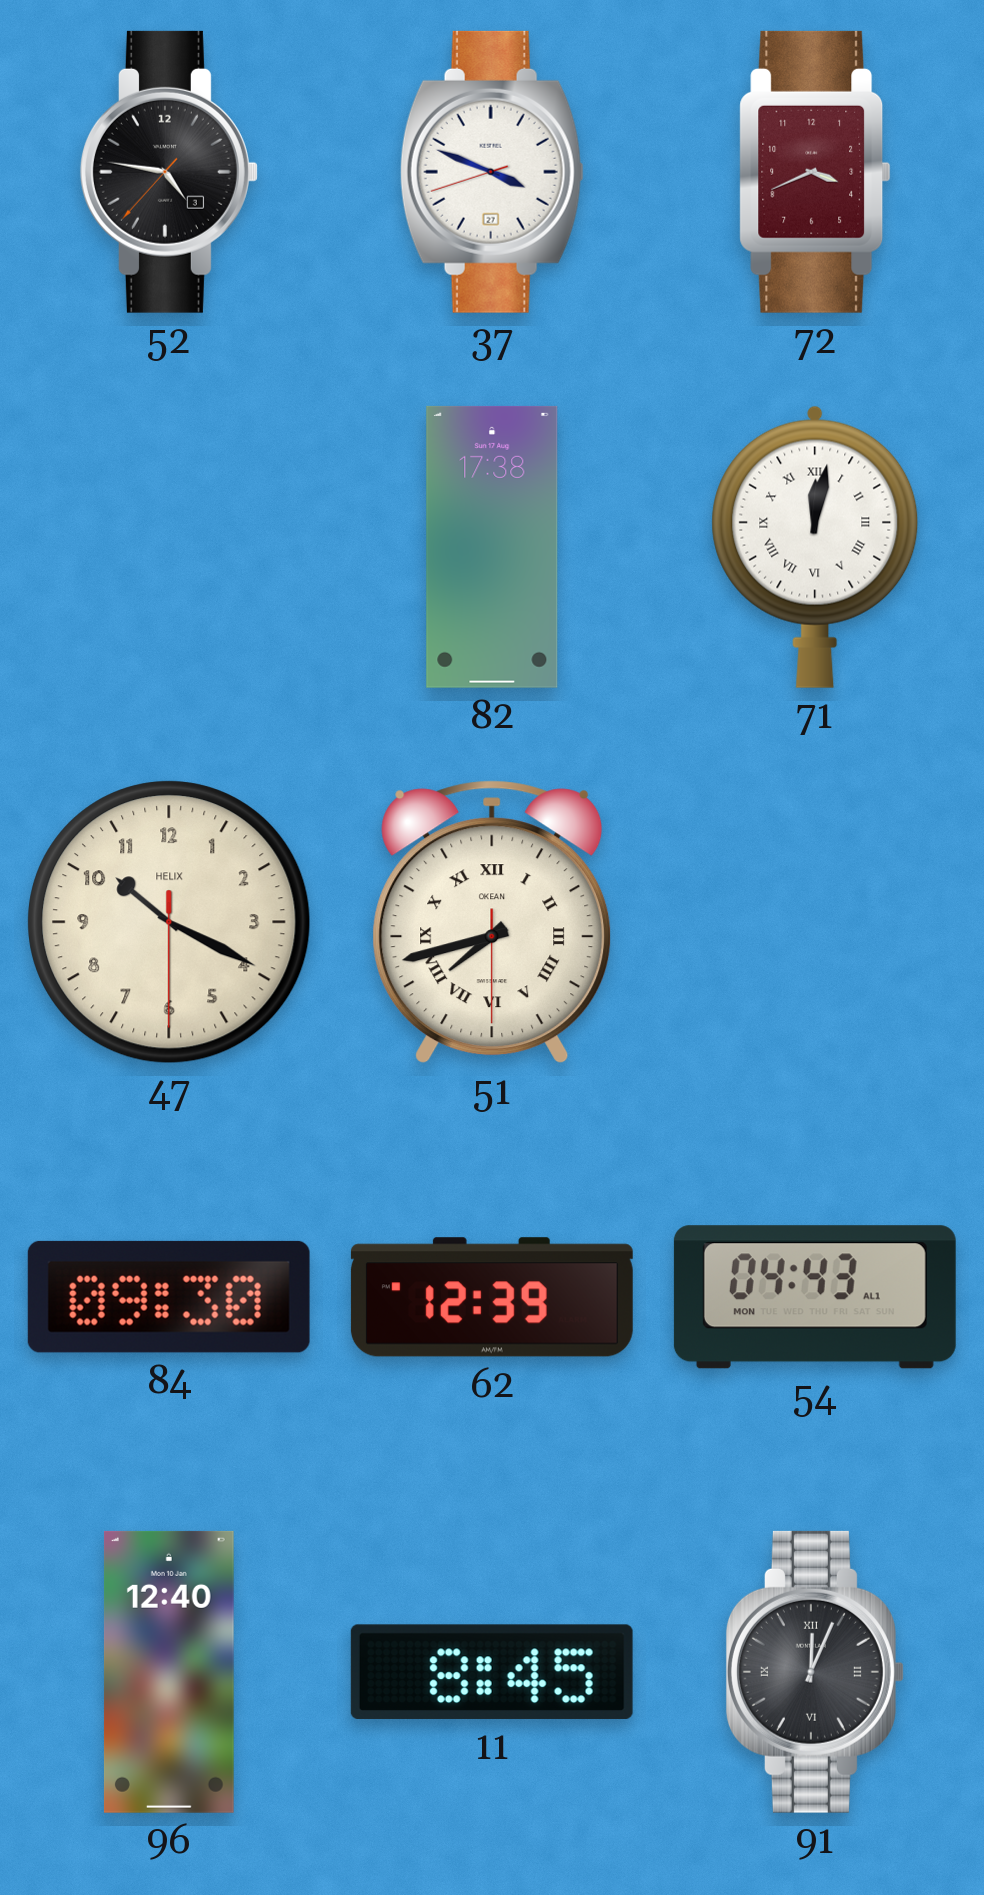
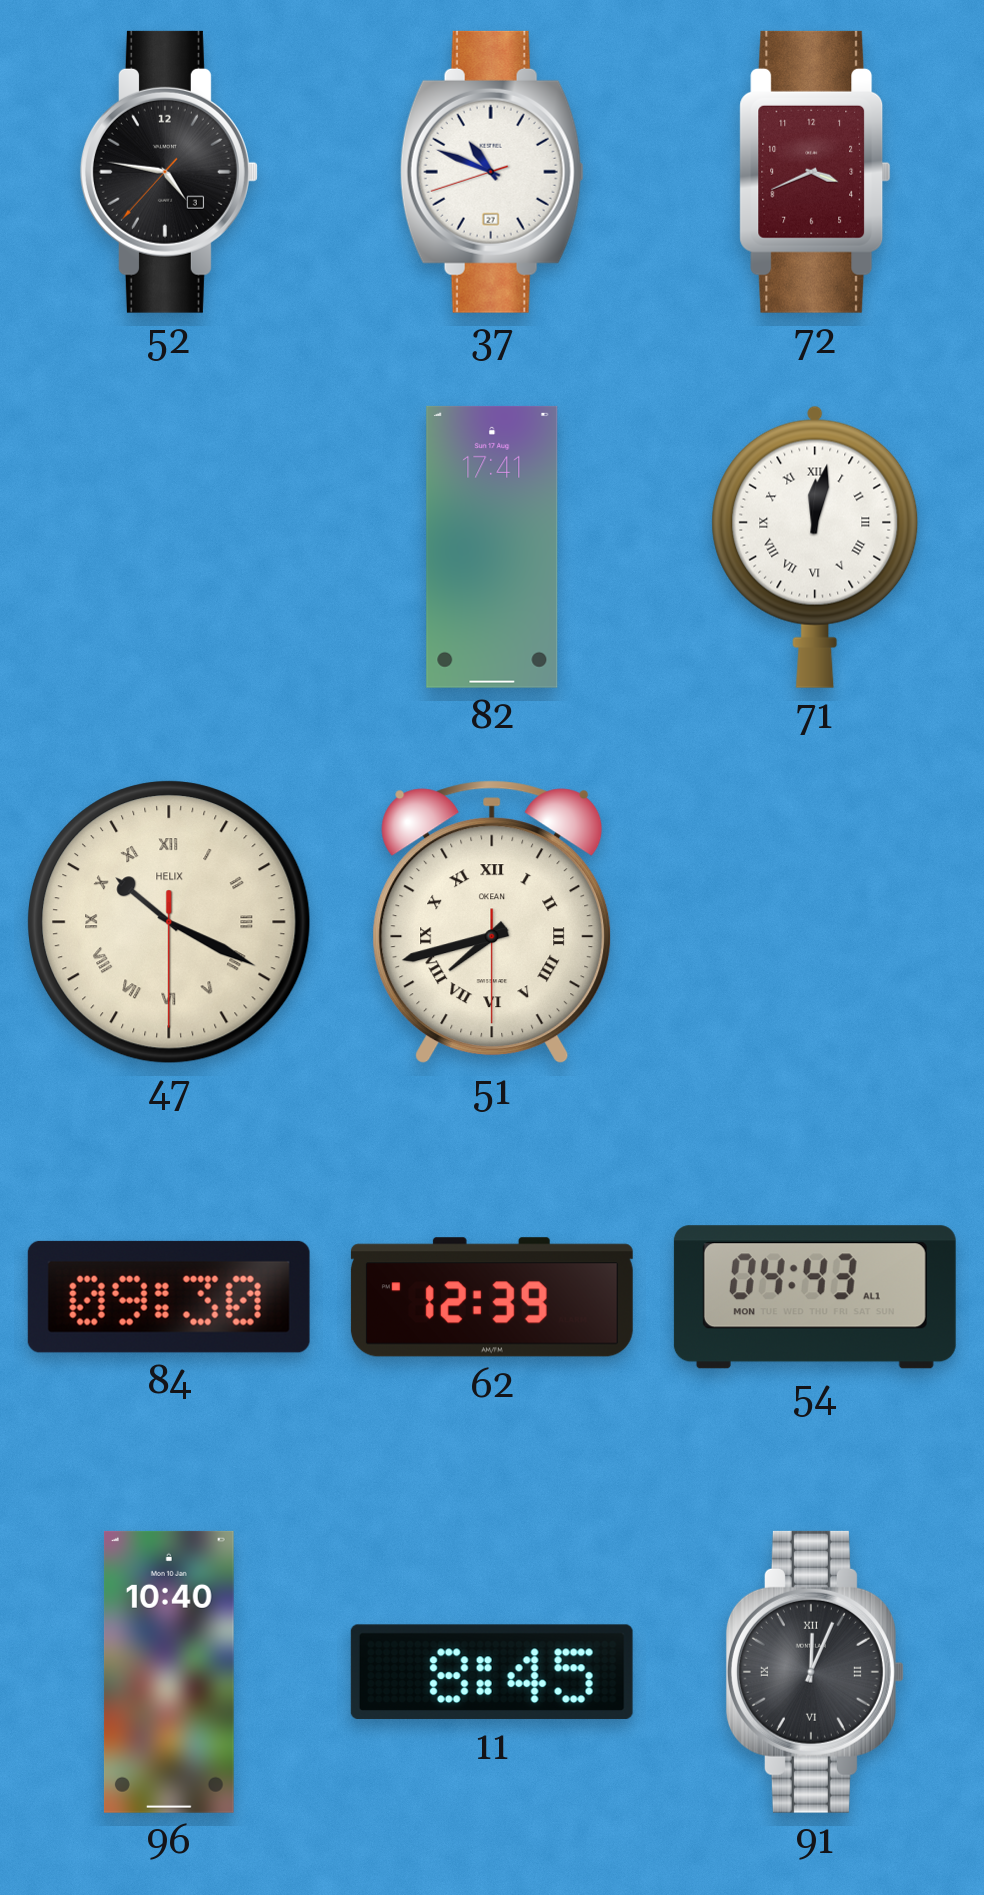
37: 3:48 -> 10:48 (492, 172)
82: 17:38 -> 17:41 (492, 547)
47 numerals: Arabic -> Roman (169, 922)
96: 12:40 -> 10:40 (169, 1672)
